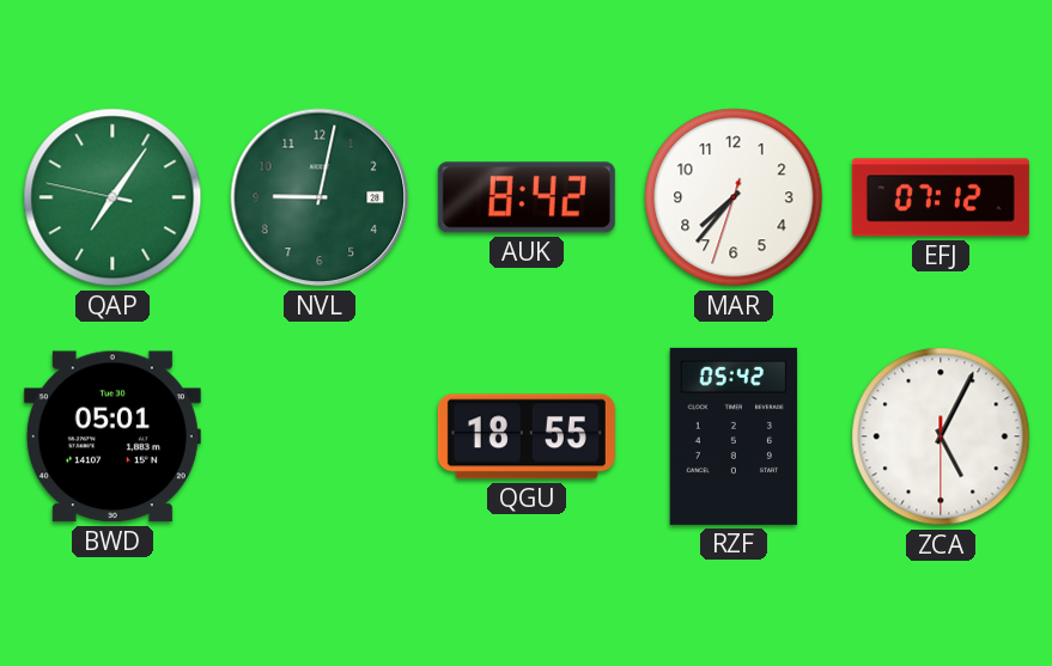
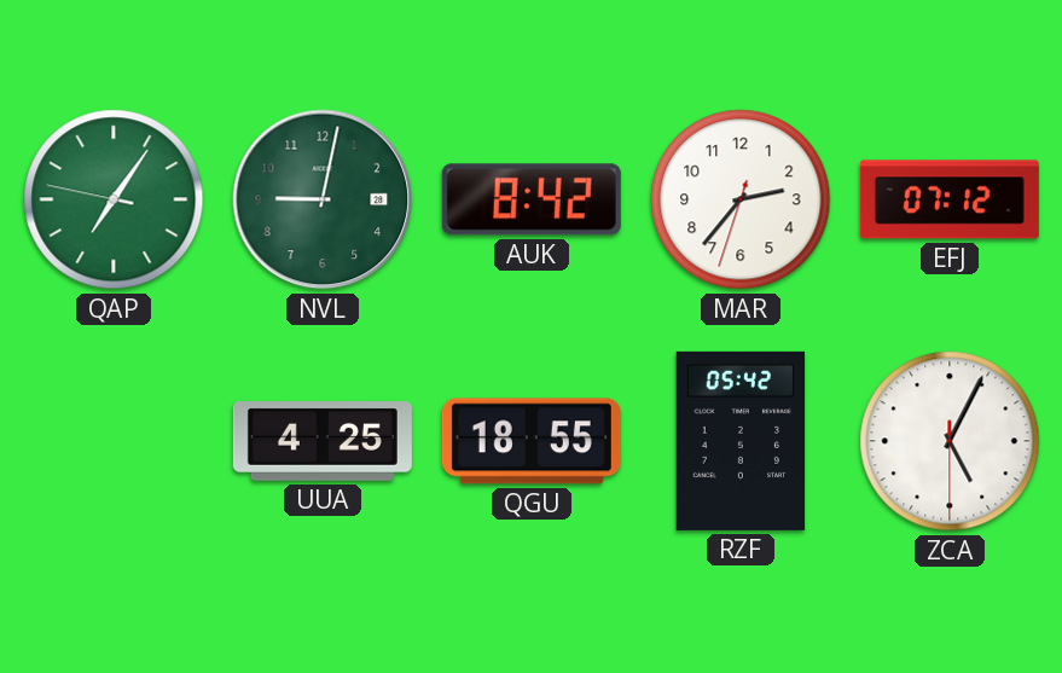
MAR: 7:36 -> 2:36 (741, 199)
BWD: 05:01 -> none (113, 436)
UUA: none -> 4:25 (323, 441)
